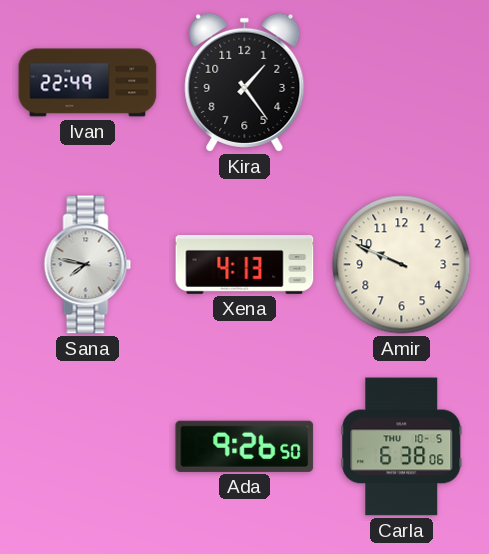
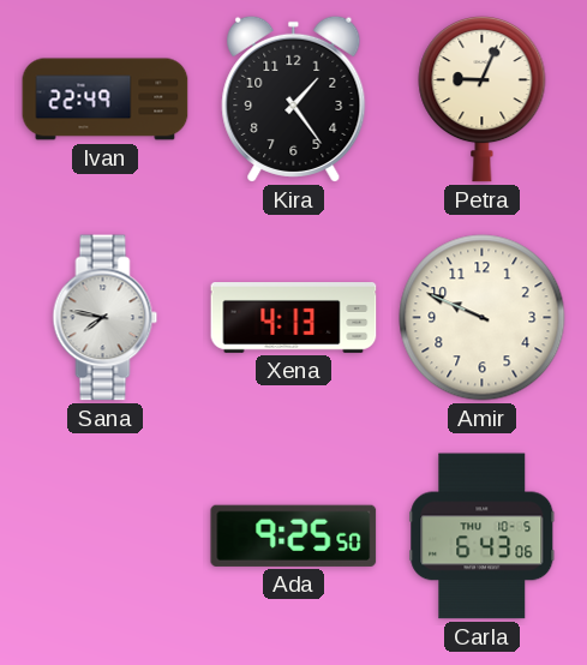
Petra: none -> 9:04 (483, 100)
Ada: 9:26 -> 9:25 (294, 535)
Carla: 6:38 -> 6:43 (483, 537)
